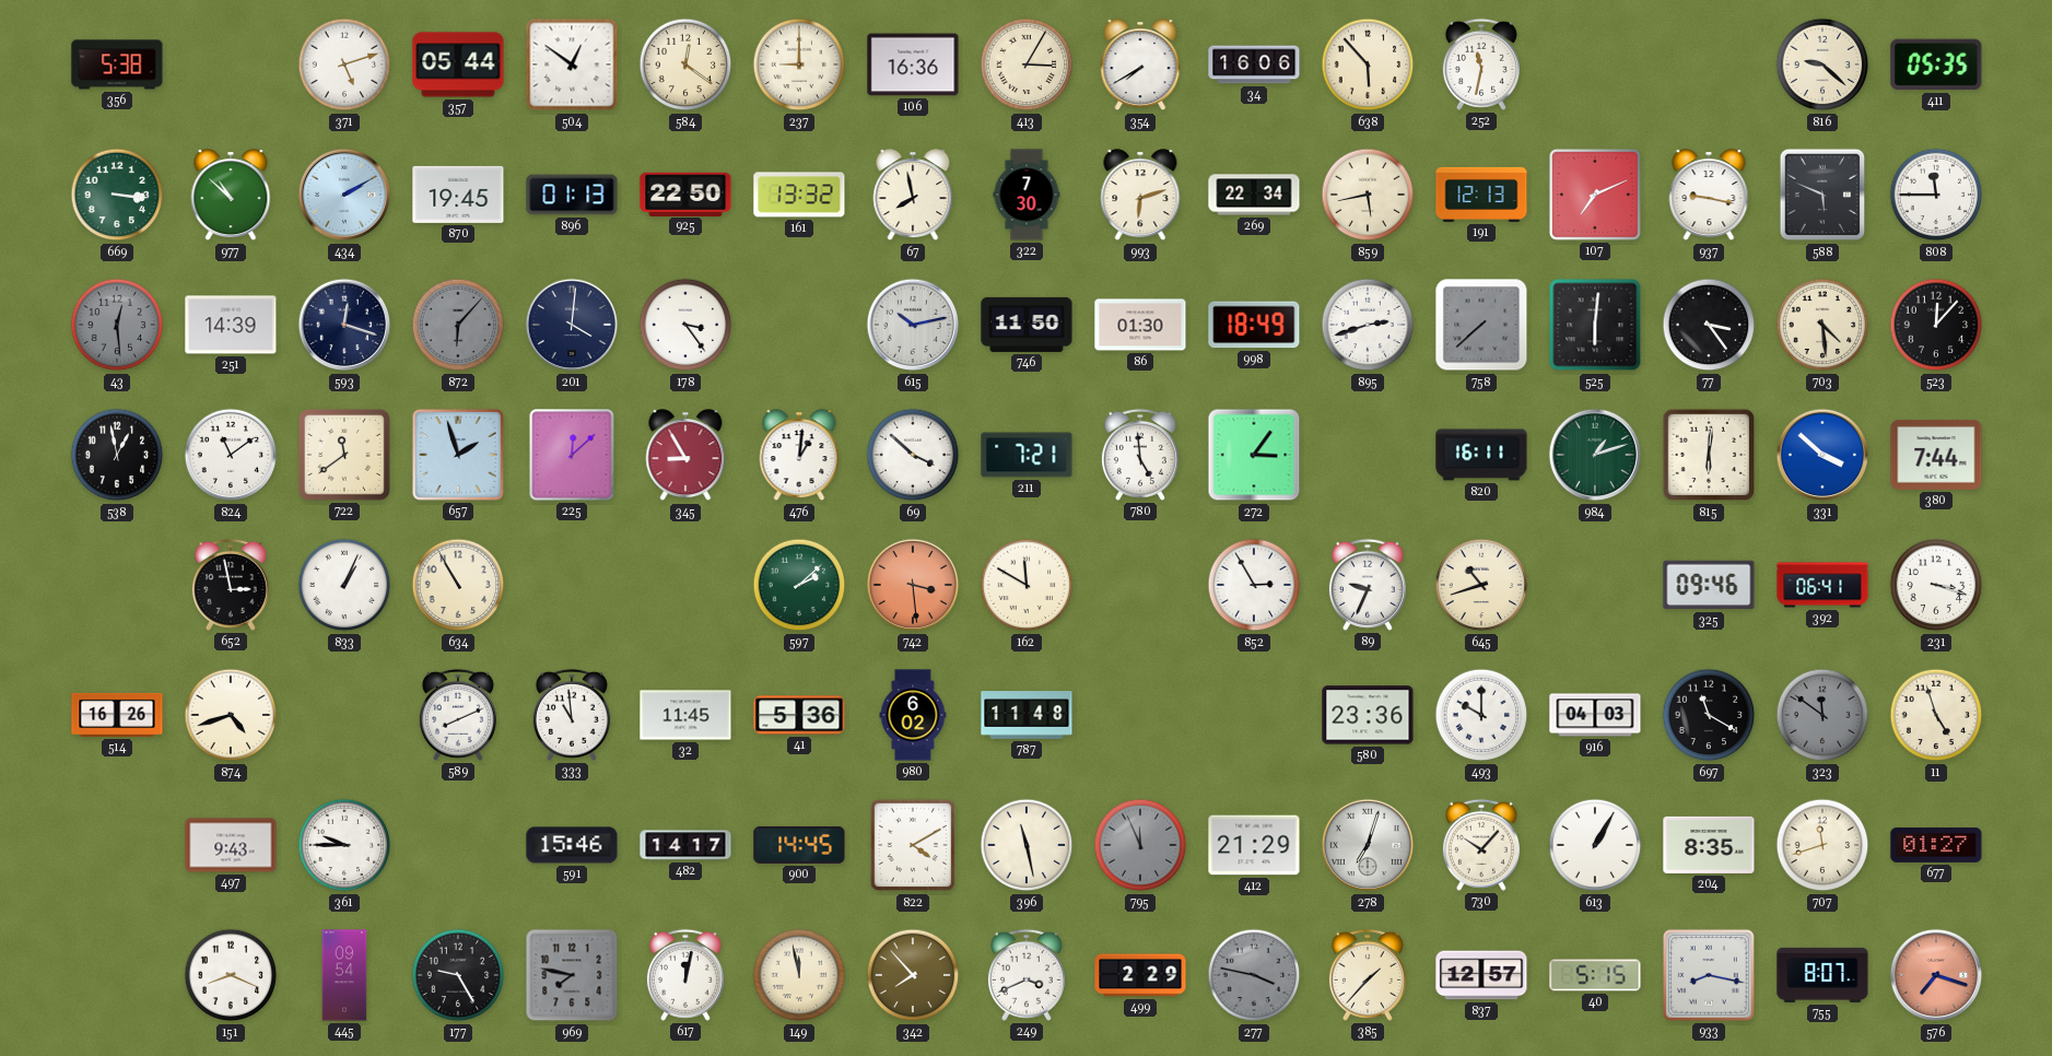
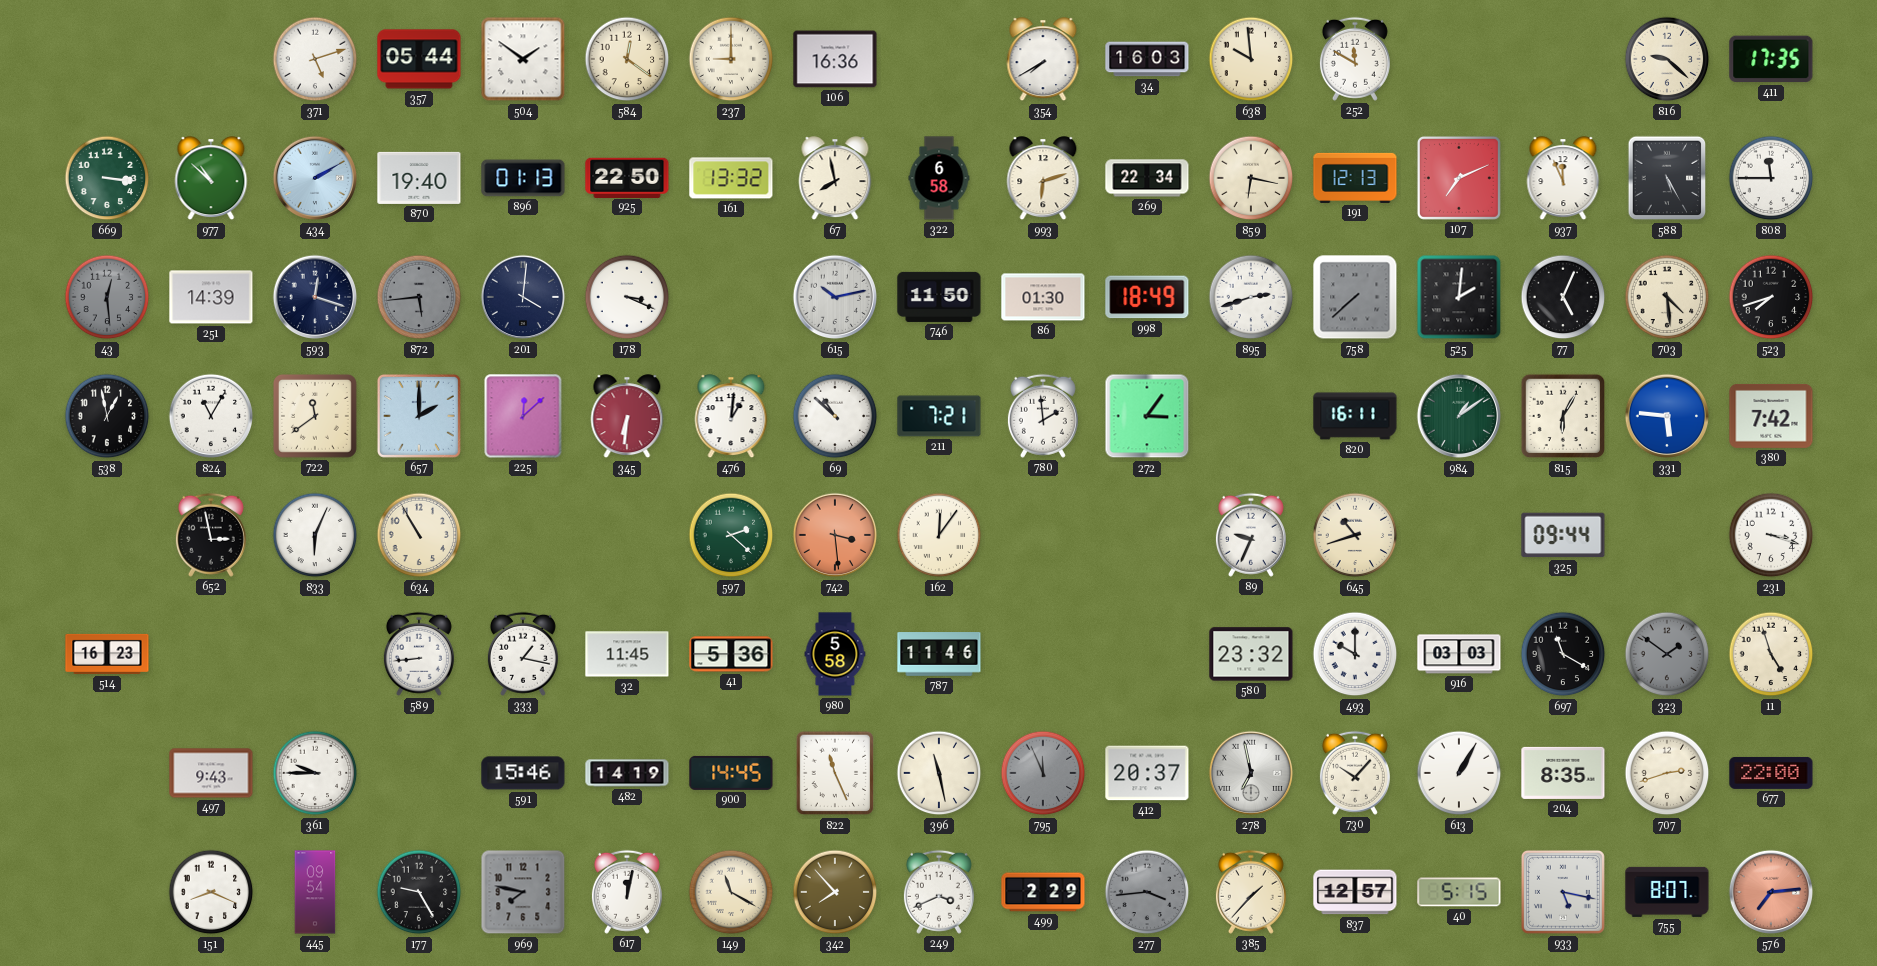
356: 5:38 -> none (117, 64)
504: 12:51 -> 1:51 (523, 59)
413: 3:05 -> none (1027, 64)
34: 16:06 -> 16:03 (1147, 59)
638: 5:53 -> 9:59 (1251, 59)
252: 11:32 -> 11:50 (1355, 59)
411: 05:35 -> 17:35 (1771, 59)
870: 19:45 -> 19:40 (419, 178)
322: 7:30 -> 6:58 (939, 178)
859: 5:43 -> 6:17 (1251, 178)
937: 9:17 -> 11:56 (1563, 179)
588: 5:49 -> 5:25 (1667, 178)
872: 6:07 -> 5:44 (419, 297)
178: 3:24 -> 3:19 (627, 297)
525: 6:01 -> 2:01 (1459, 297)
77: 3:24 -> 5:04 (1563, 297)
523: 12:07 -> 7:42 (1771, 297)
824: 11:09 -> 11:05 (211, 416)
657: 1:57 -> 2:00 (419, 416)
345: 8:55 -> 6:31 (627, 417)
69: 3:52 -> 10:52 (835, 416)
780: 4:59 -> 1:59 (1043, 416)
984: 1:12 -> 1:09 (1459, 416)
815: 6:01 -> 6:05 (1563, 416)
331: 3:52 -> 5:46 (1667, 416)
380: 7:44 -> 7:42 (1771, 416)
833: 1:04 -> 6:04 (315, 535)
597: 2:08 -> 2:22 (731, 535)
162: 11:50 -> 12:06 (939, 535)
852: 2:55 -> none (1254, 585)
325: 09:46 -> 09:44 (1563, 535)
392: 06:41 -> none (1822, 585)
514: 16:26 -> 16:23 (107, 654)
874: 4:42 -> none (231, 715)
589: 8:11 -> 8:44 (419, 654)
333: 10:59 -> 1:17 (523, 654)
980: 6:02 -> 5:58 (835, 654)
787: 11:48 -> 11:46 (939, 654)
580: 23:36 -> 23:32 (1251, 654)
916: 04:03 -> 03:03 (1459, 654)
323: 11:51 -> 1:51 (1667, 654)
482: 14:17 -> 14:19 (627, 773)
822: 4:10 -> 11:26 (835, 773)
412: 21:29 -> 20:37 (1147, 773)
278: 7:03 -> 6:58 (1251, 773)
707: 11:42 -> 2:42 (1667, 773)
677: 01:27 -> 22:00 (1771, 773)
149: 11:58 -> 11:20 (731, 892)
277: 3:47 -> 3:44 (1147, 892)
933: 8:17 -> 5:17 (1563, 892)
576: 7:18 -> 7:14 (1771, 892)
